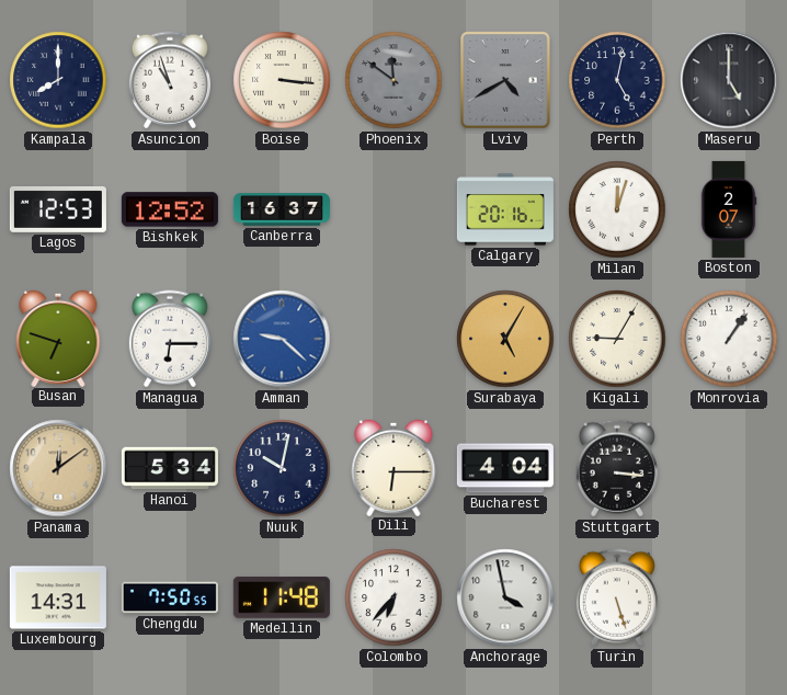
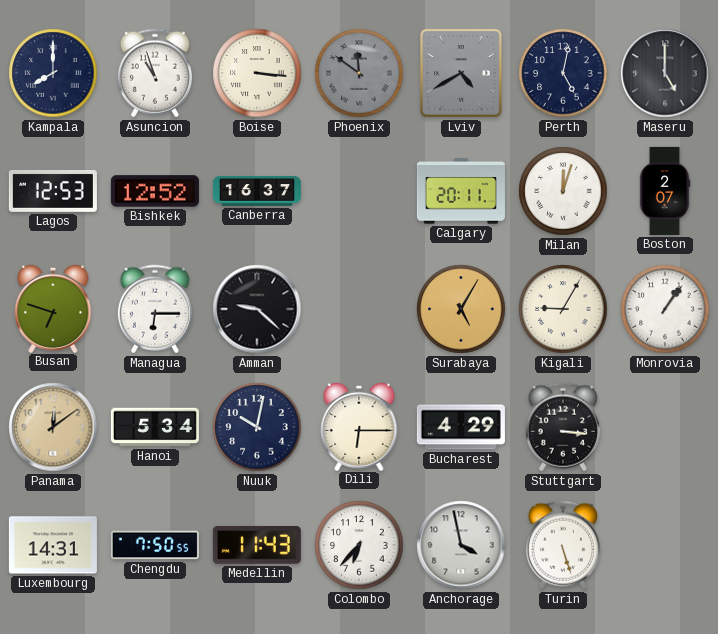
Calgary: 20:16 -> 20:11 (461, 191)
Amman dial: blue -> black (257, 309)
Bucharest: 4:04 -> 4:29 (461, 427)
Medellin: 11:48 -> 11:43 (257, 545)
